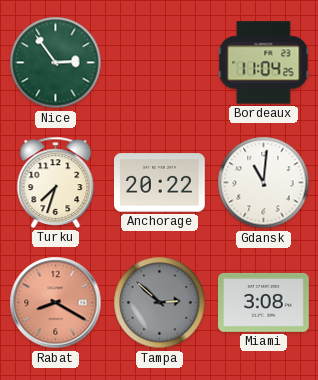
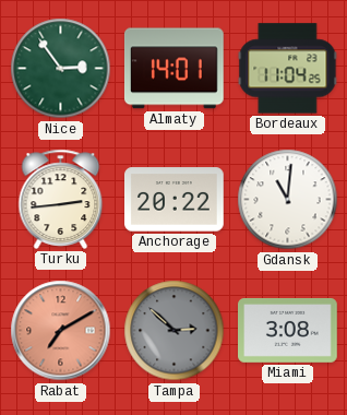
Almaty: none -> 14:01 (174, 69)
Turku: 7:33 -> 2:44 (61, 199)
Rabat: 8:20 -> 7:10 (61, 331)
